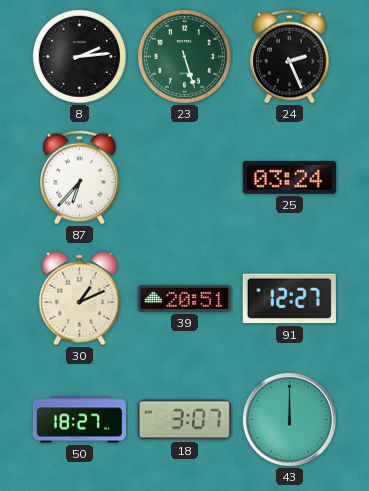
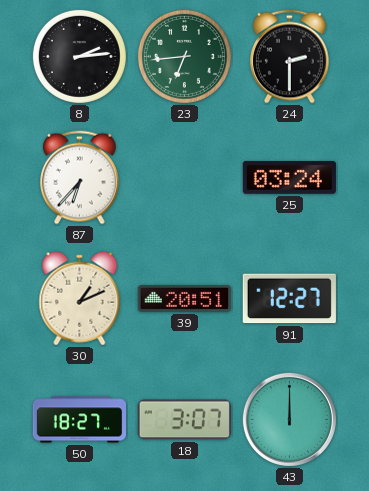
23: 5:27 -> 6:44 (184, 56)
24: 2:26 -> 2:30 (290, 57)
